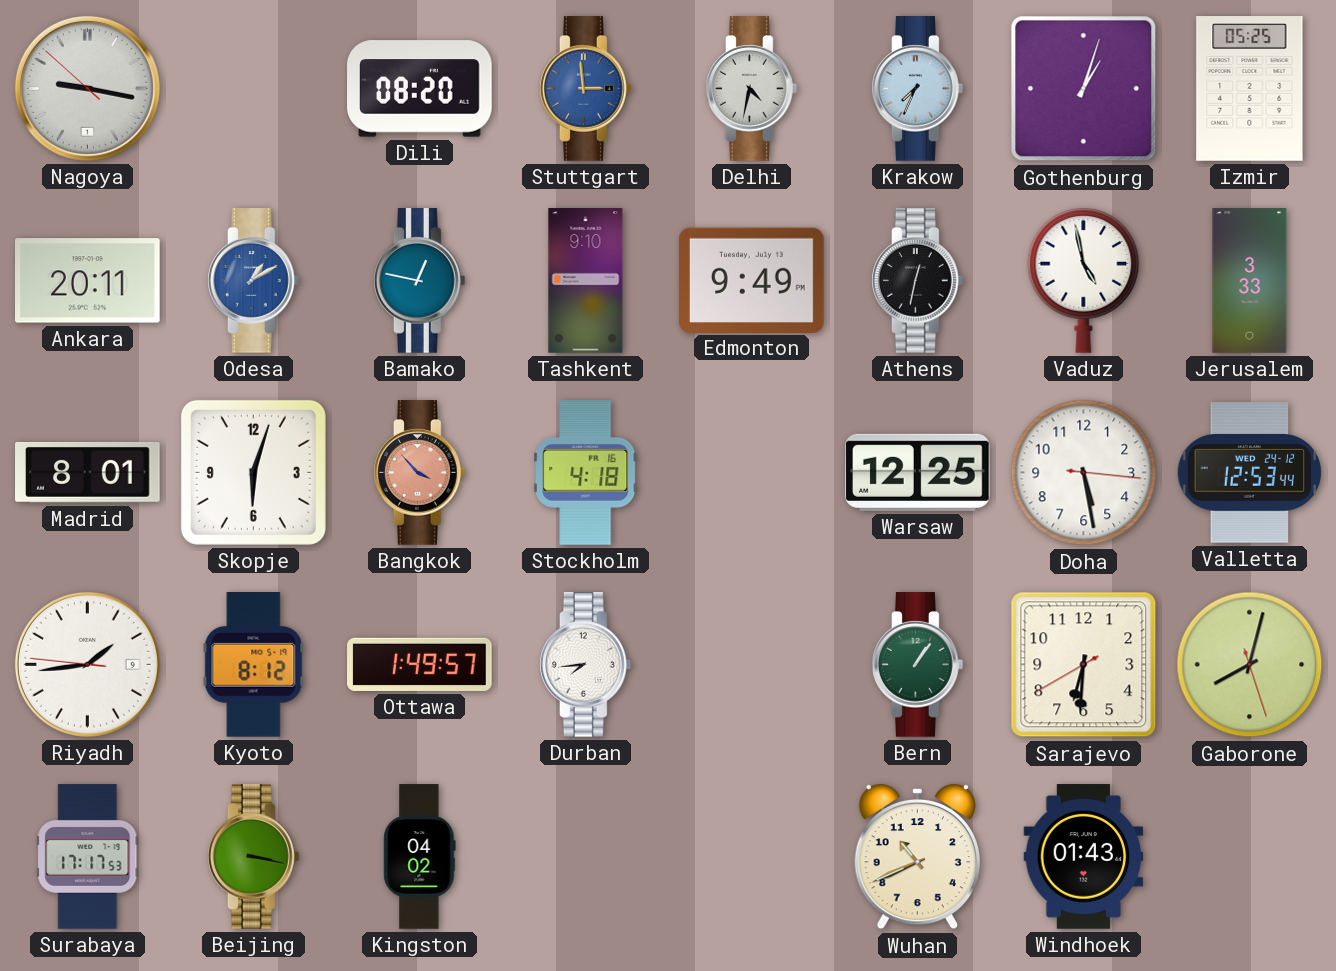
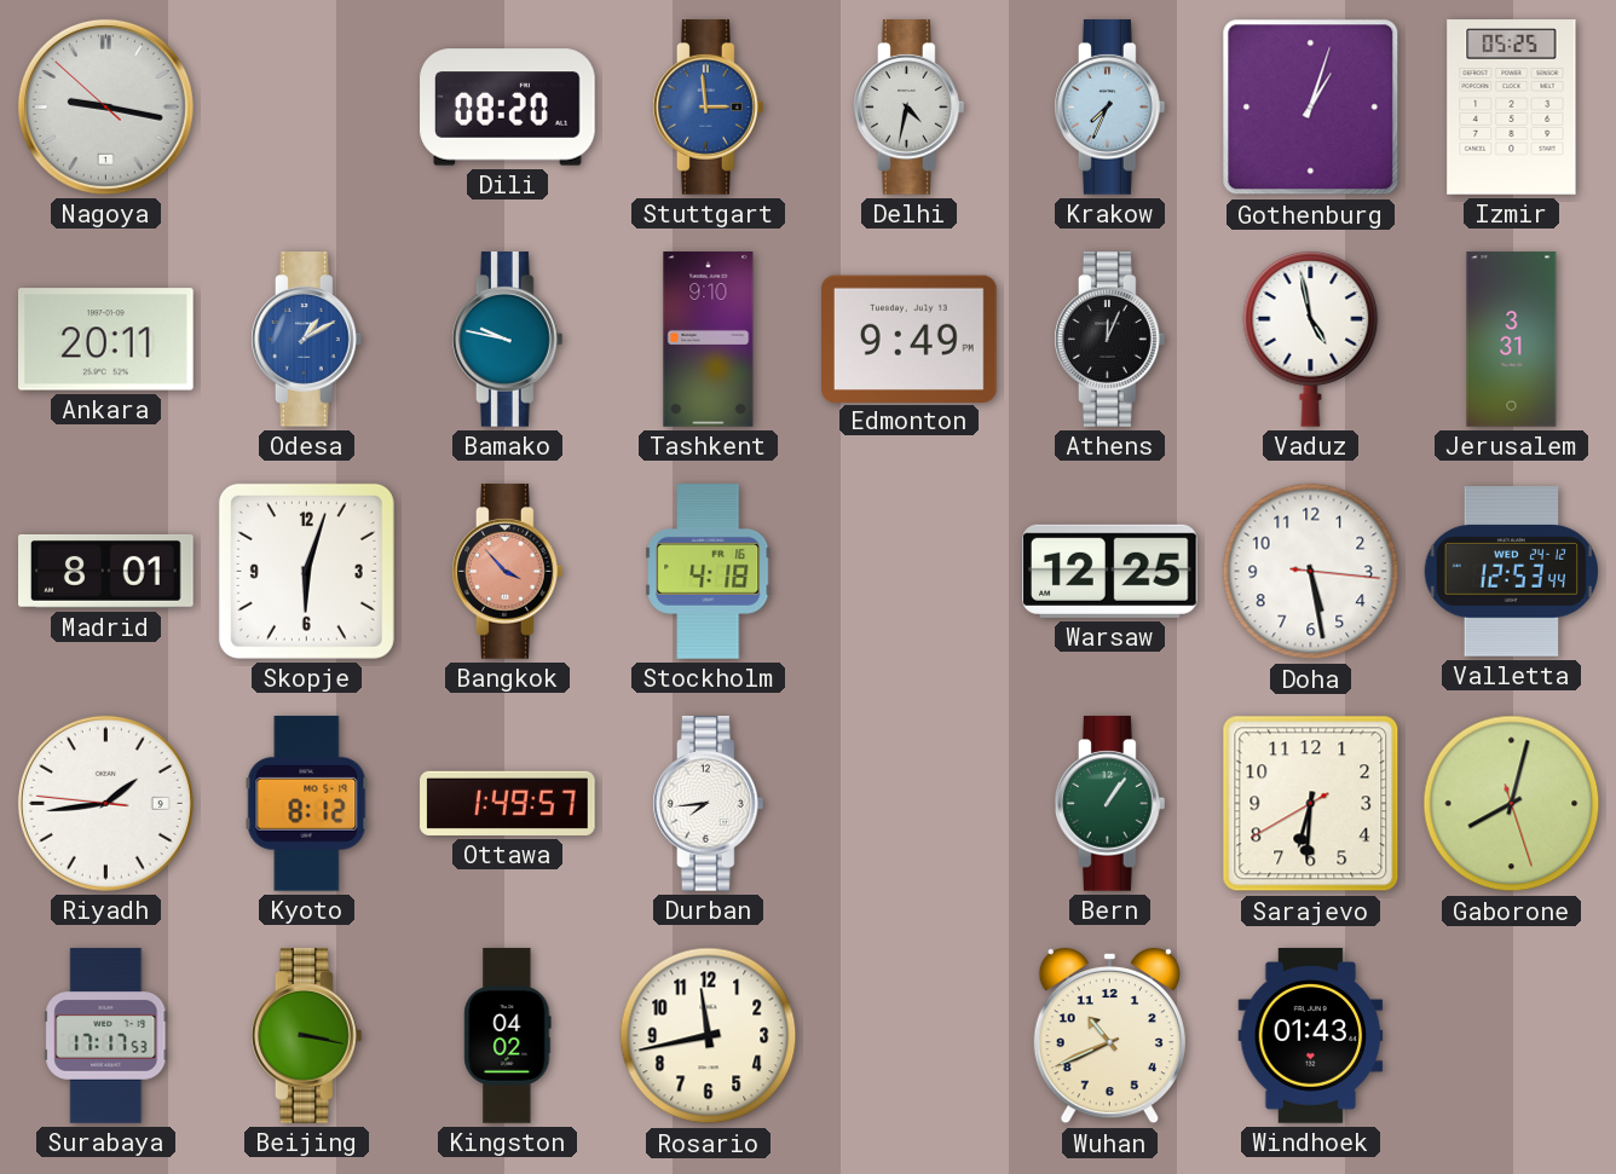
Bamako: 12:47 -> 9:47 (508, 340)
Athens: 12:32 -> 12:04 (1110, 340)
Jerusalem: 3:33 -> 3:31 (1512, 340)
Rosario: none -> 11:43 (709, 1036)
